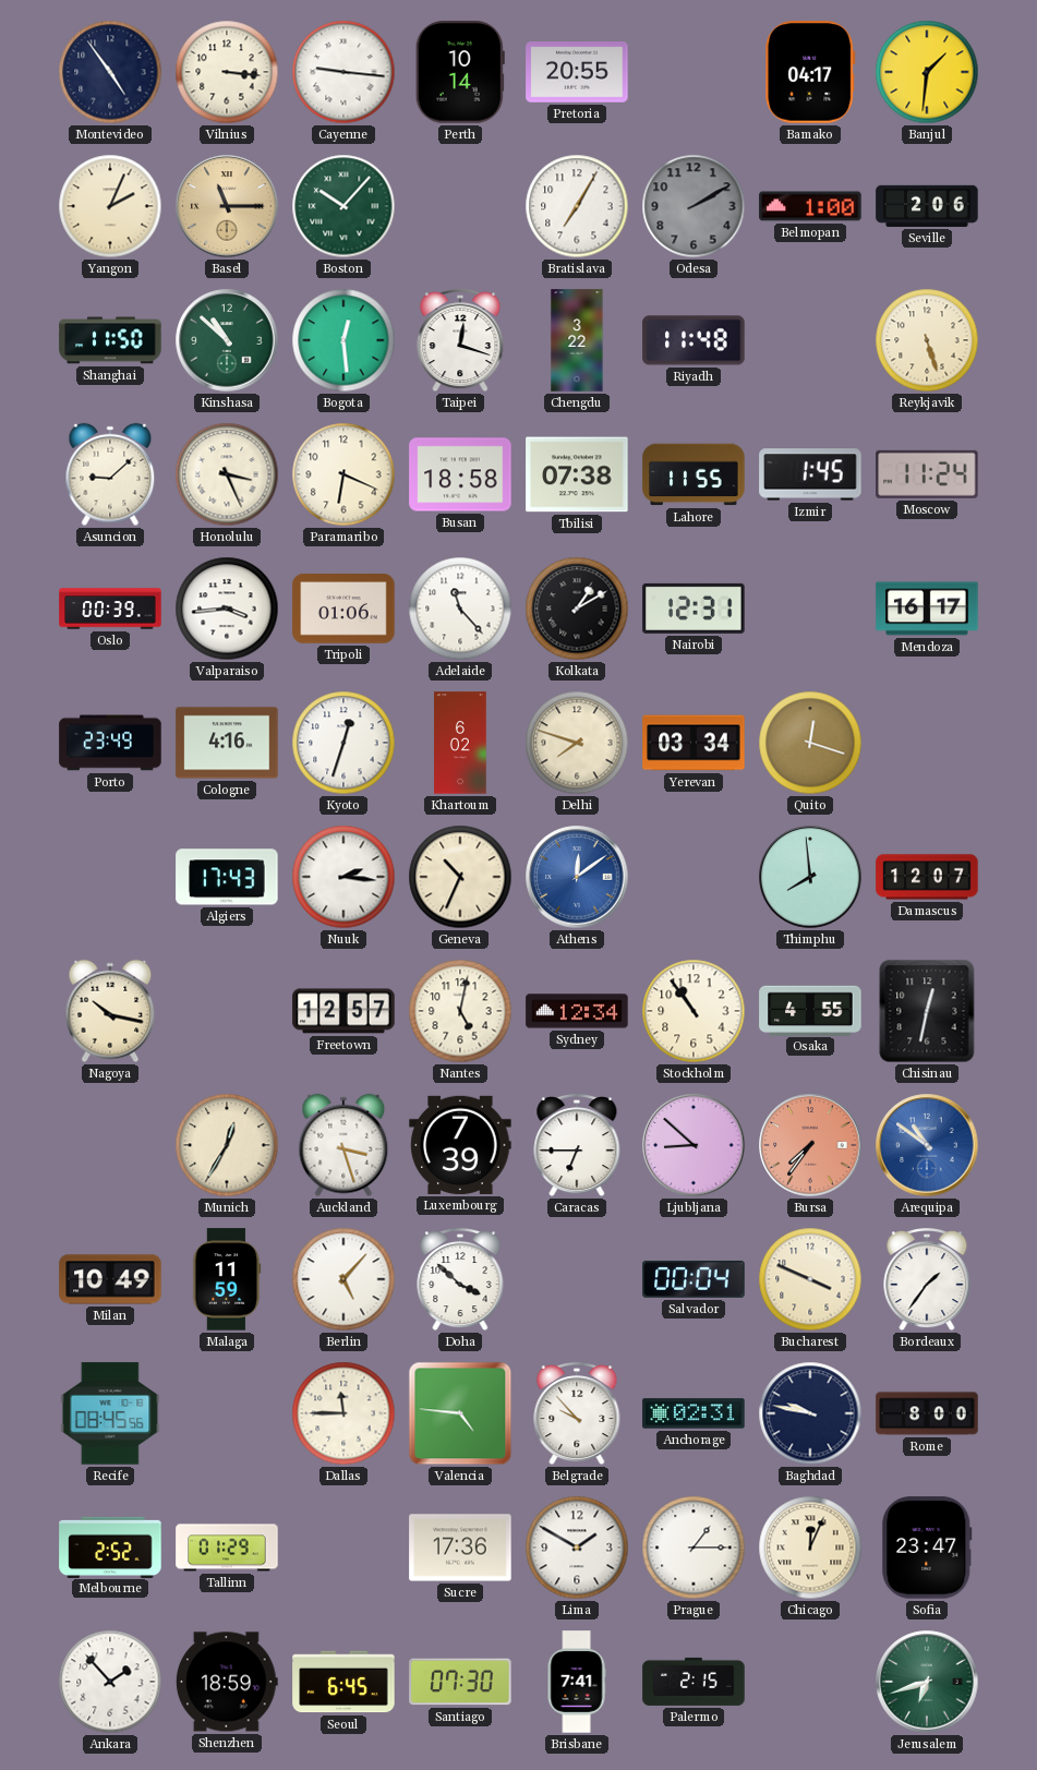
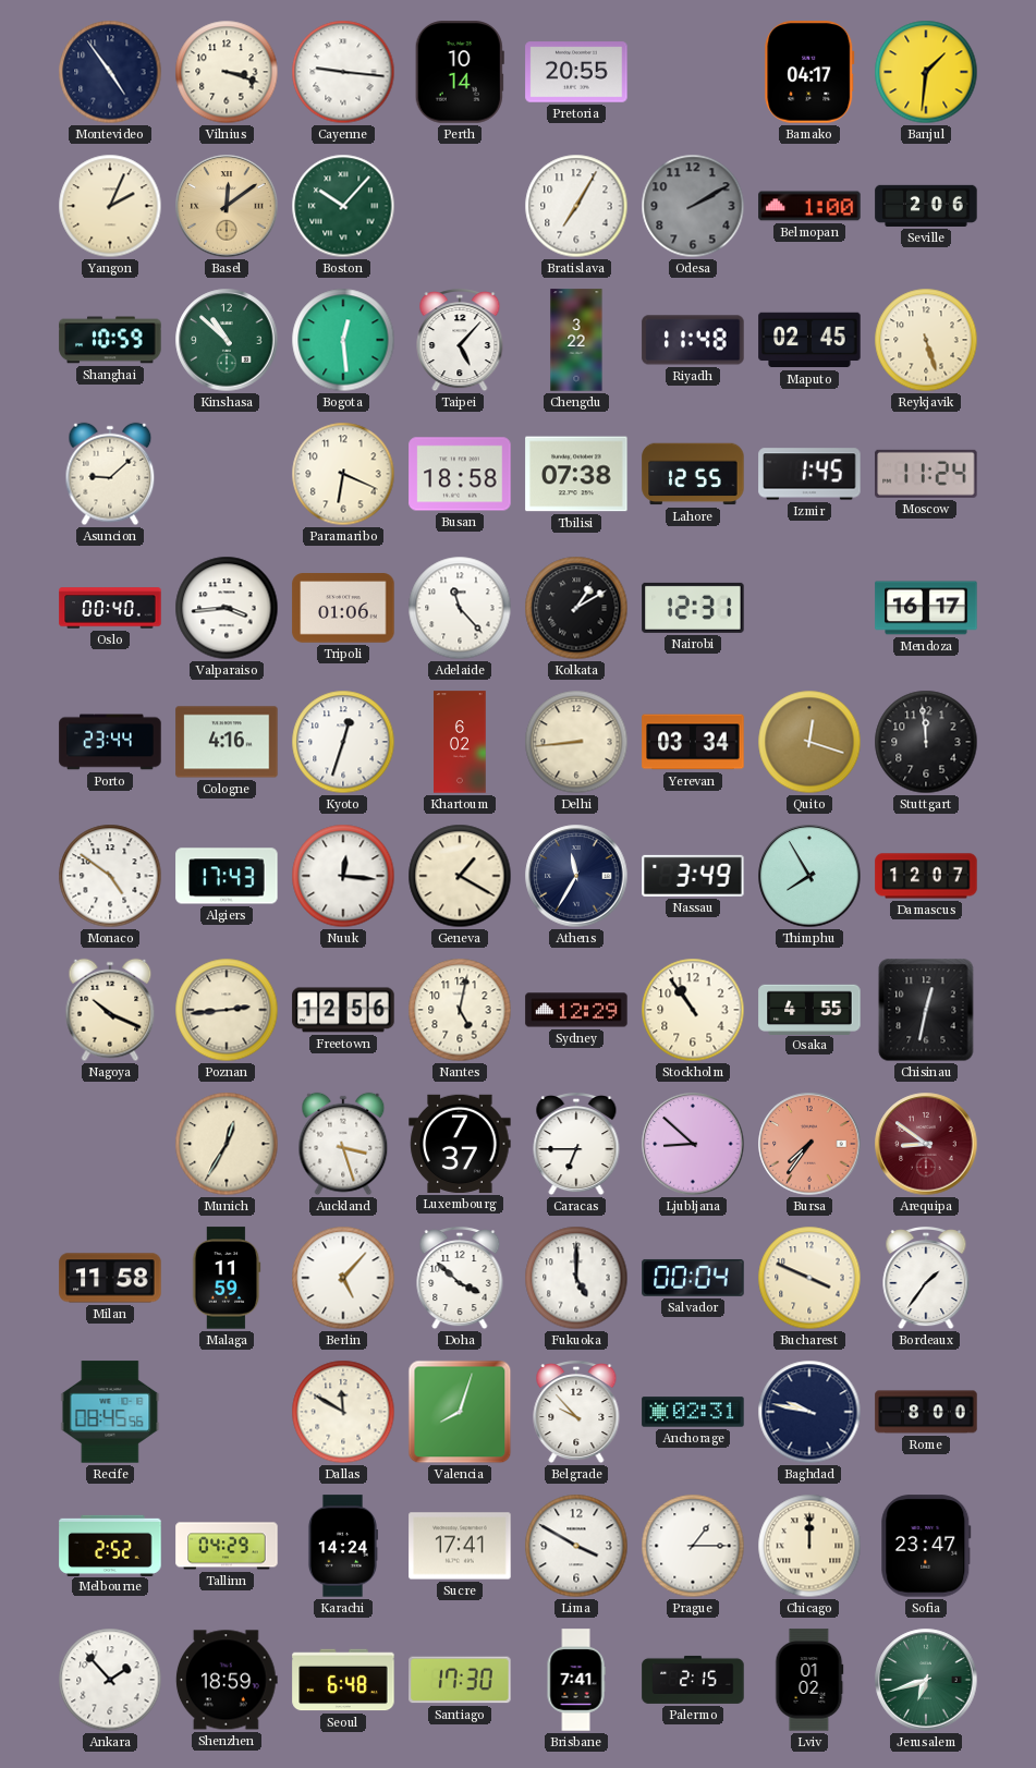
Vilnius: 3:16 -> 3:18 (227, 72)
Basel: 11:15 -> 12:09 (227, 206)
Shanghai: 11:50 -> 10:59 (110, 340)
Taipei: 12:18 -> 5:07 (460, 340)
Maputo: none -> 02:45 (809, 340)
Honolulu: 3:26 -> none (227, 474)
Lahore: 11:55 -> 12:55 (693, 474)
Oslo: 00:39 -> 00:40 (110, 608)
Porto: 23:49 -> 23:44 (110, 742)
Delhi: 7:48 -> 8:44 (576, 742)
Stuttgart: none -> 11:59 (926, 742)
Monaco: none -> 4:51 (110, 876)
Nuuk: 2:16 -> 12:16 (343, 876)
Geneva: 10:34 -> 1:20 (460, 876)
Athens: 12:09 -> 11:35 (576, 876)
Athens dial: blue -> navy (576, 876)
Nassau: none -> 3:49 (693, 876)
Thimphu: 7:59 -> 7:55 (809, 876)
Nagoya: 10:17 -> 10:19 (110, 1010)
Poznan: none -> 2:44 (227, 1010)
Freetown: 12:57 -> 12:56 (343, 1010)
Sydney: 12:34 -> 12:29 (576, 1010)
Luxembourg: 7:39 -> 7:37 (460, 1144)
Arequipa: 10:51 -> 8:51 (926, 1144)
Arequipa dial: blue -> burgundy (926, 1144)
Milan: 10:49 -> 11:58 (110, 1278)
Fukuoka: none -> 5:00 (576, 1278)
Dallas: 11:45 -> 11:50 (343, 1412)
Valencia: 4:46 -> 8:03 (460, 1412)
Tallinn: 01:29 -> 04:29 (227, 1546)
Karachi: none -> 14:24 (342, 1546)
Sucre: 17:36 -> 17:41 (460, 1546)
Lima: 1:50 -> 3:50 (576, 1546)
Chicago: 12:04 -> 12:00 (809, 1546)
Seoul: 6:45 -> 6:48 (343, 1680)
Santiago: 07:30 -> 17:30 (460, 1680)
Lviv: none -> 01:02 (809, 1680)
